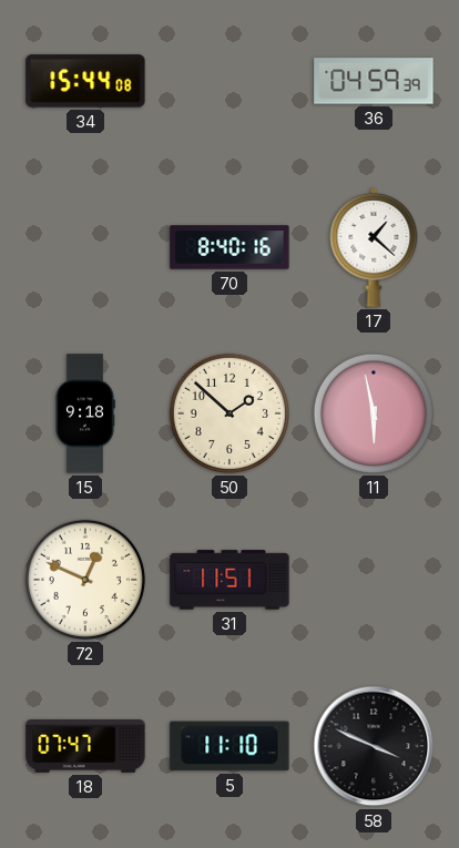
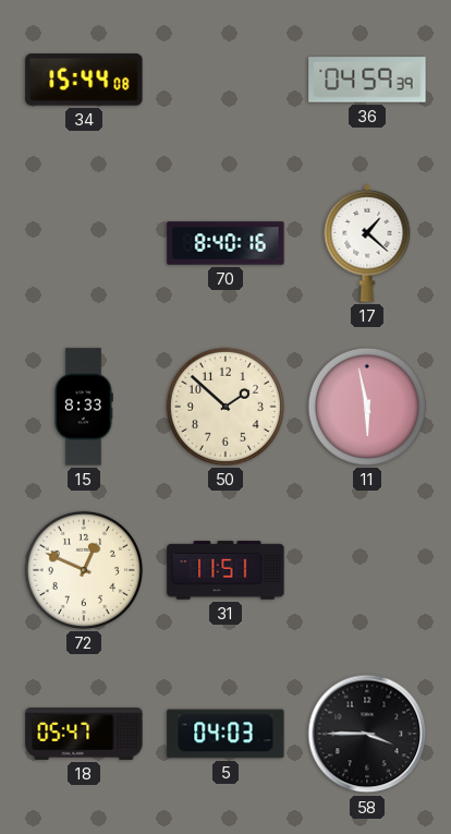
15: 9:18 -> 8:33 (84, 407)
18: 07:47 -> 05:47 (84, 735)
5: 11:10 -> 04:03 (225, 734)
58: 3:49 -> 3:45 (367, 734)
